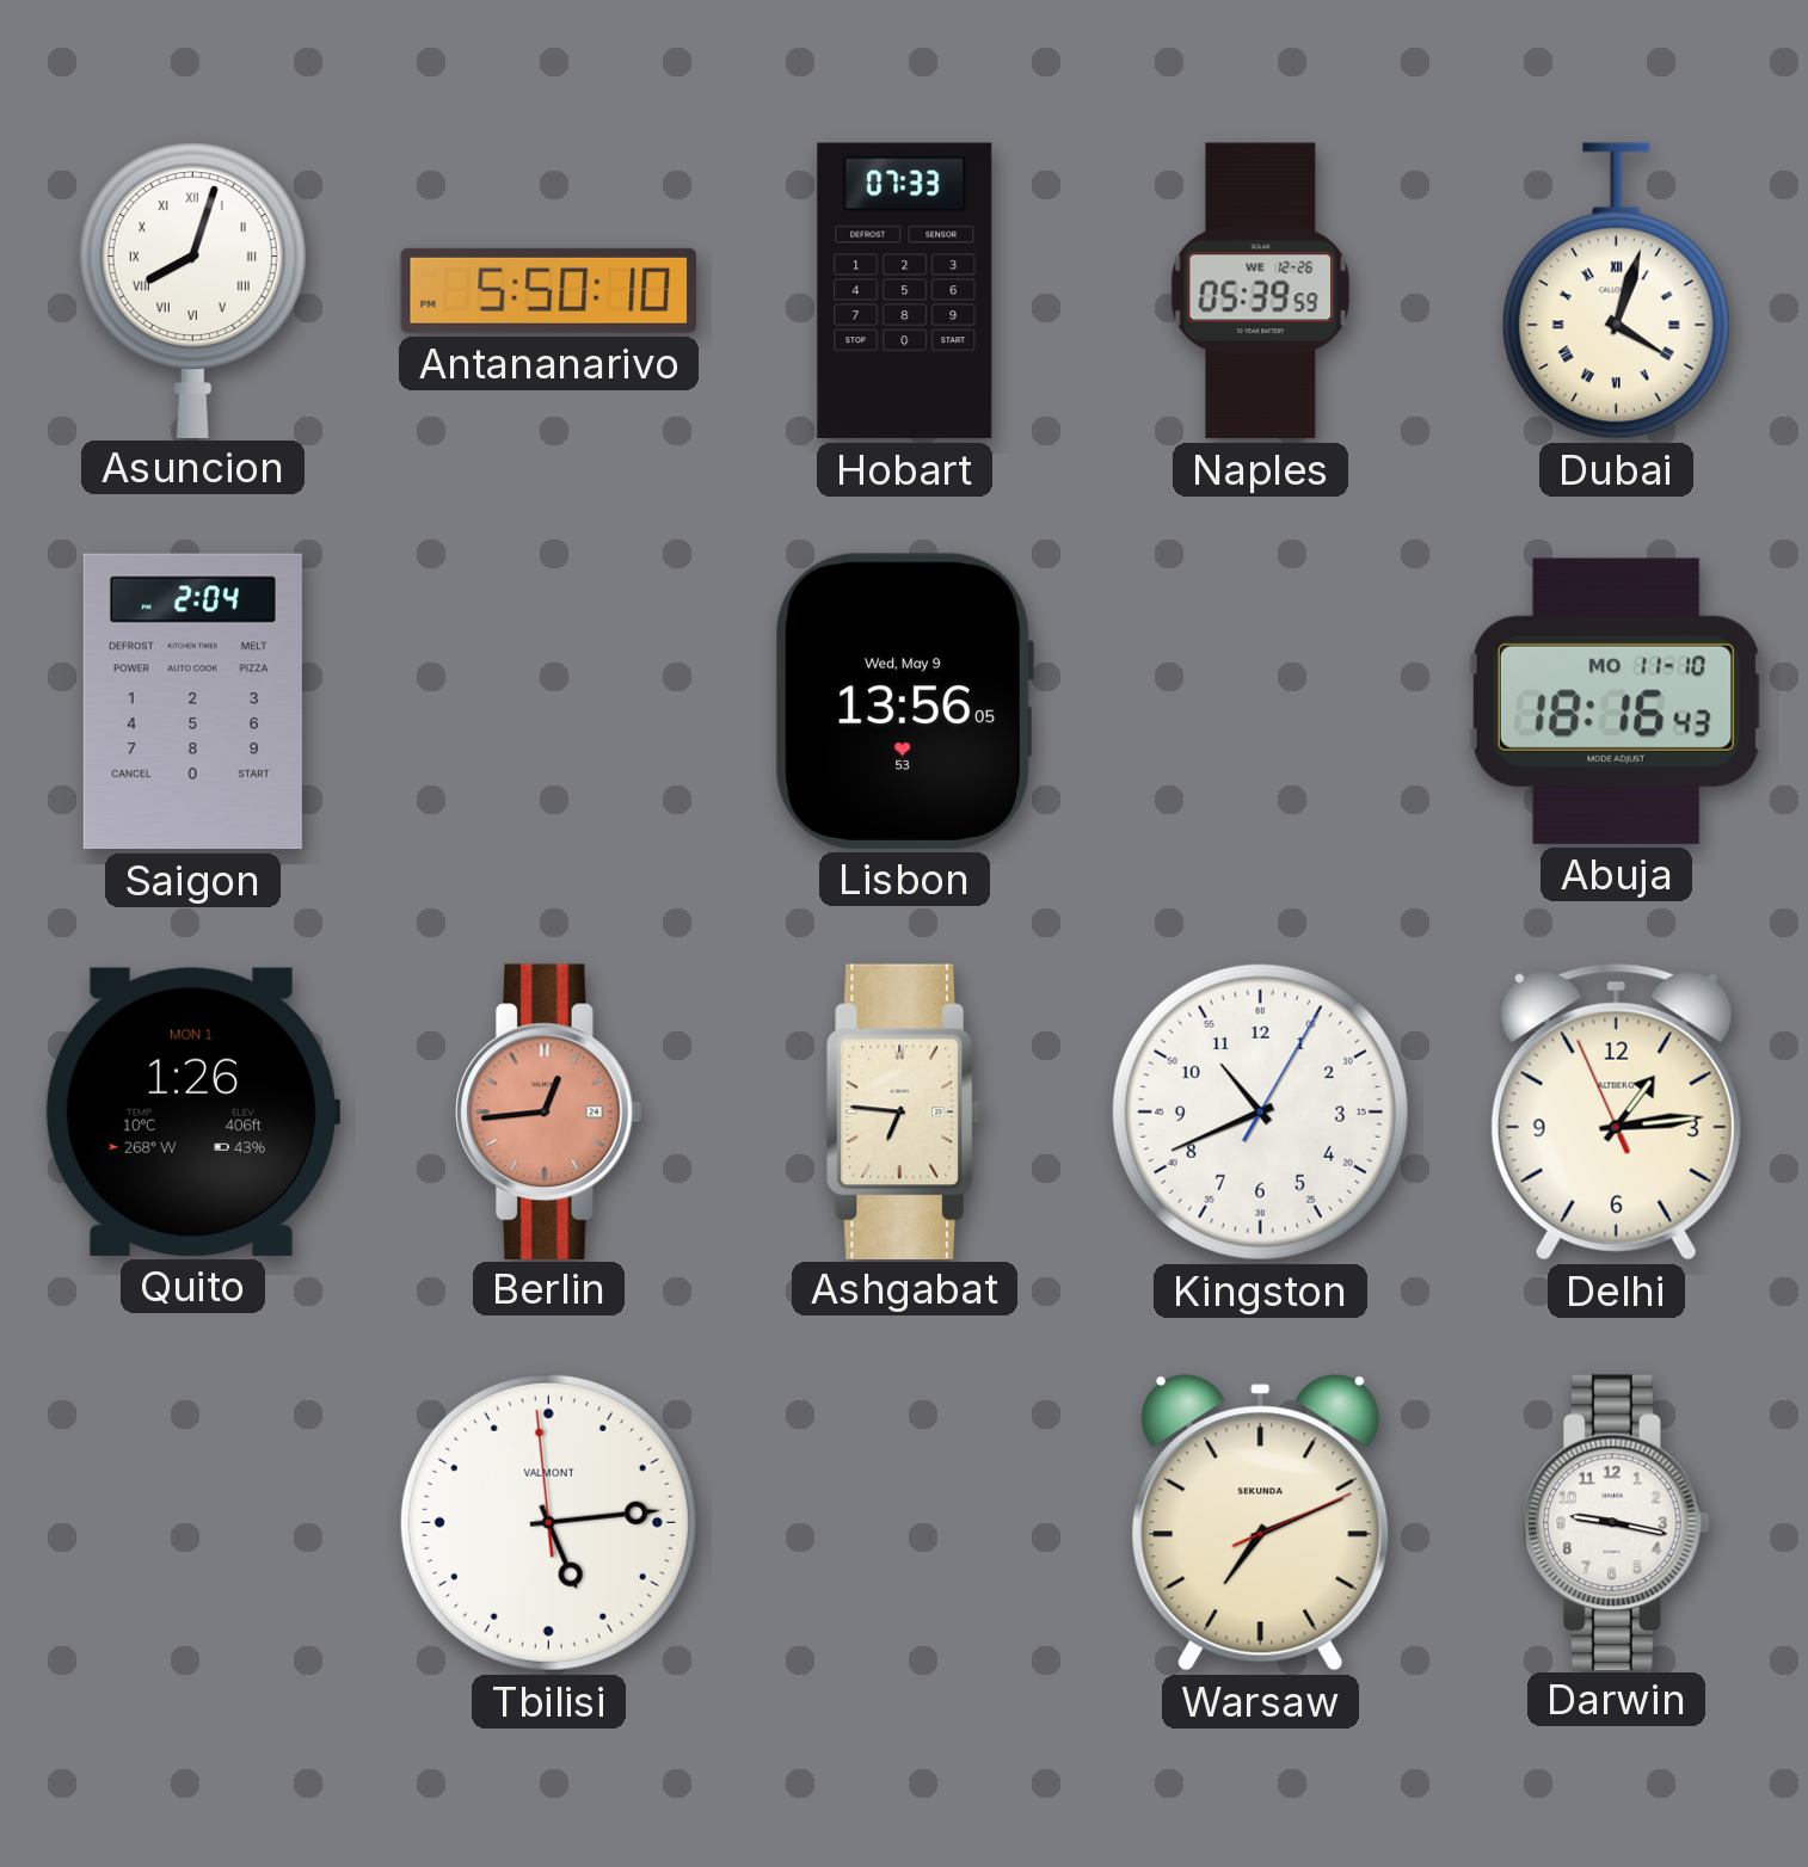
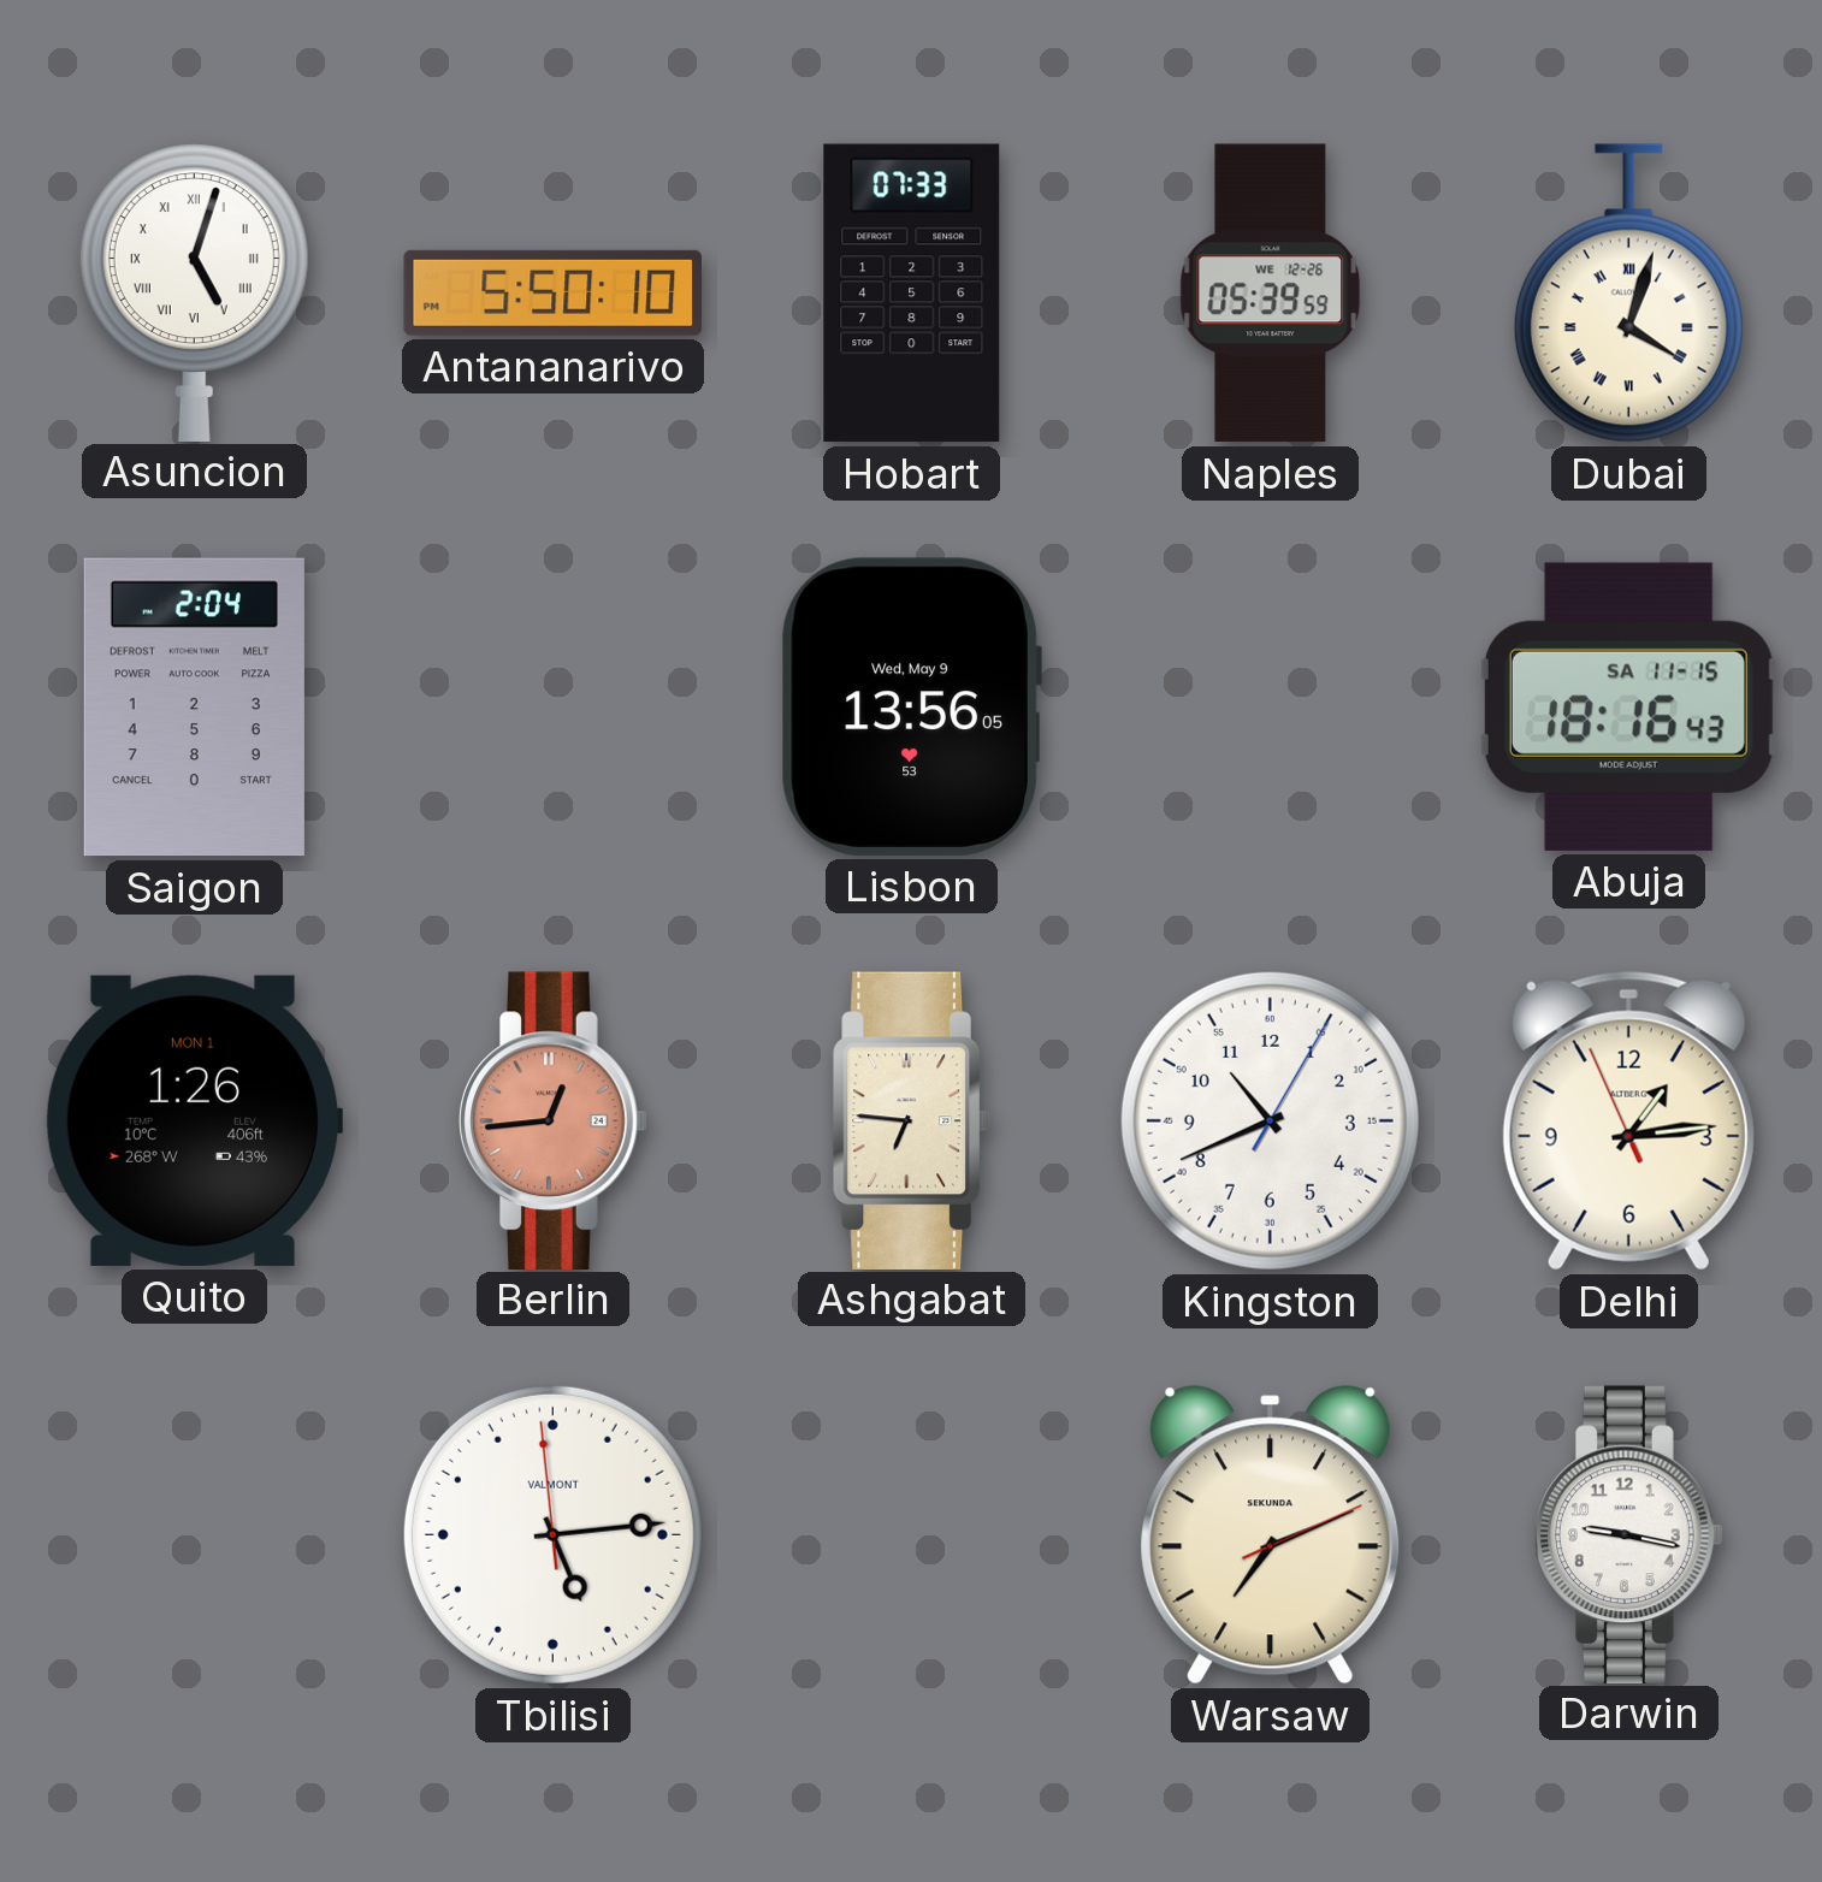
Asuncion: 8:03 -> 5:03 (194, 292)
Abuja date: MO 11-10 -> SA 11-15 (1628, 706)
